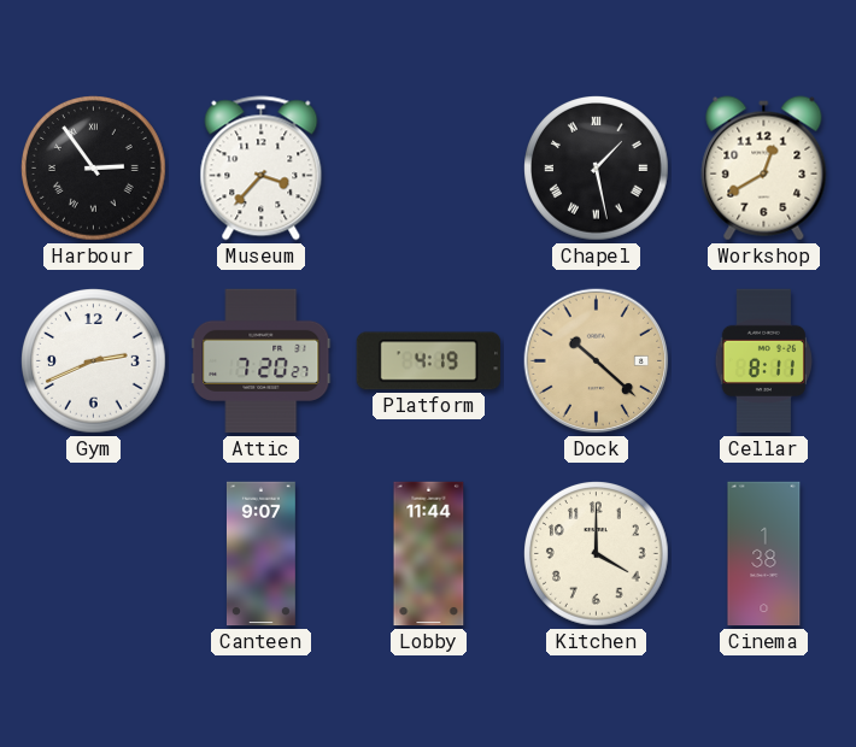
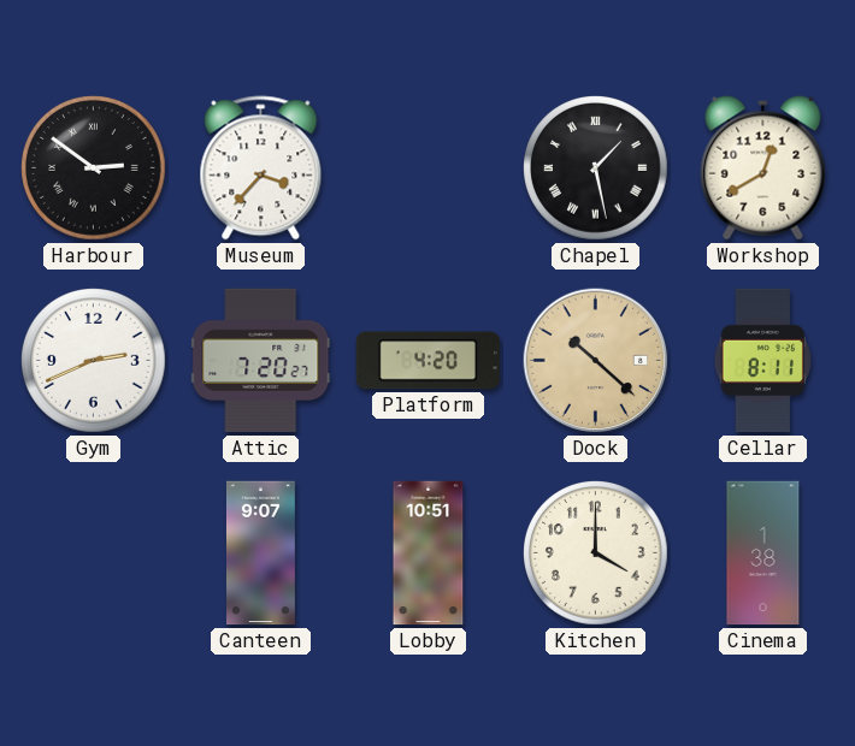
Harbour: 2:54 -> 2:51 (94, 168)
Platform: 4:19 -> 4:20 (429, 361)
Lobby: 11:44 -> 10:51 (429, 553)
